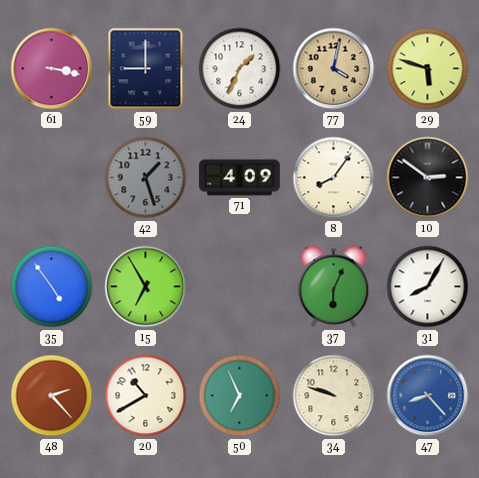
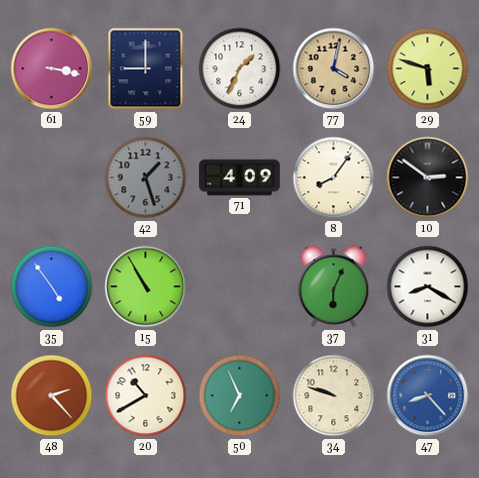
15: 6:55 -> 10:55 (146, 287)
31: 8:05 -> 8:20 (428, 287)
